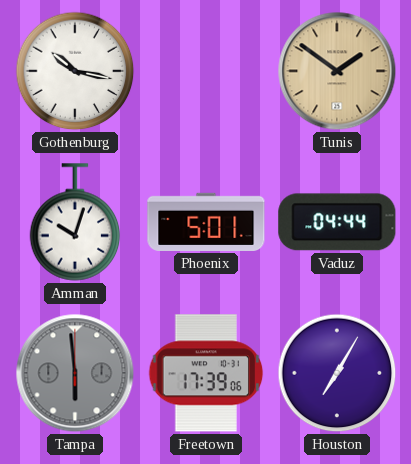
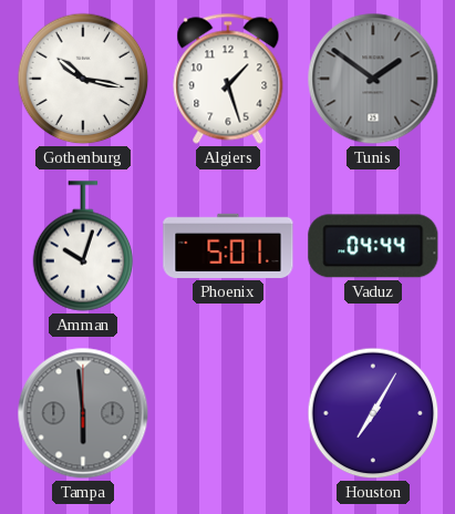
Algiers: none -> 1:27 (228, 79)
Tunis dial: champagne -> grey (373, 79)
Freetown: 17:39 -> none (206, 373)
